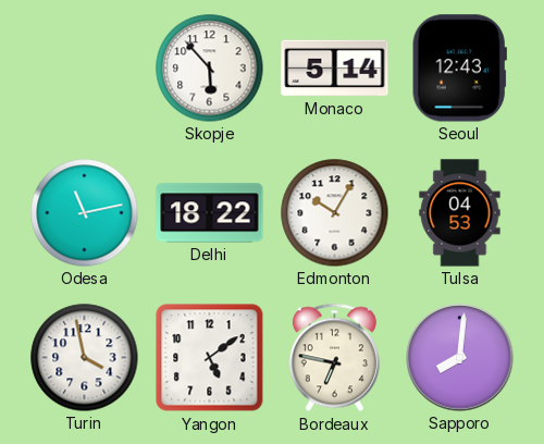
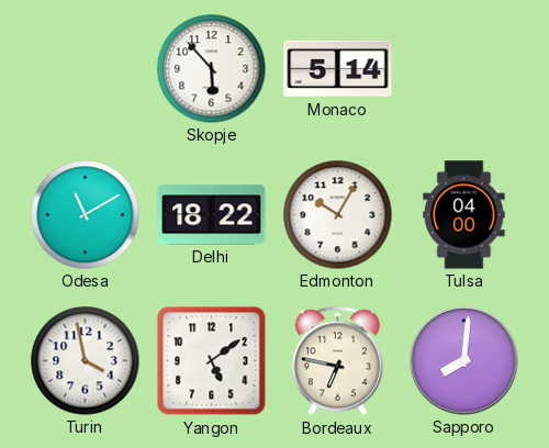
Seoul: 12:43 -> none (459, 69)
Odesa: 11:13 -> 11:10 (86, 215)
Tulsa: 04:53 -> 04:00 (464, 215)
